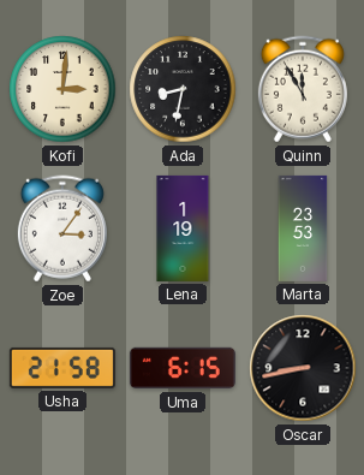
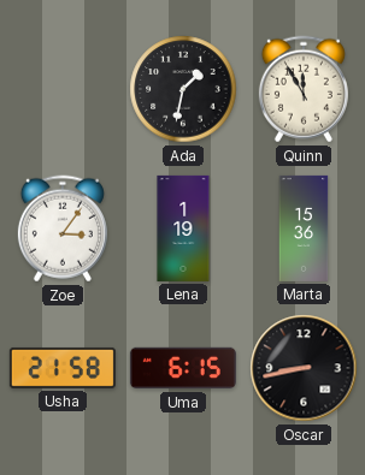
Kofi: 3:01 -> none (62, 89)
Ada: 8:32 -> 1:32 (183, 89)
Marta: 23:53 -> 15:36 (304, 228)
